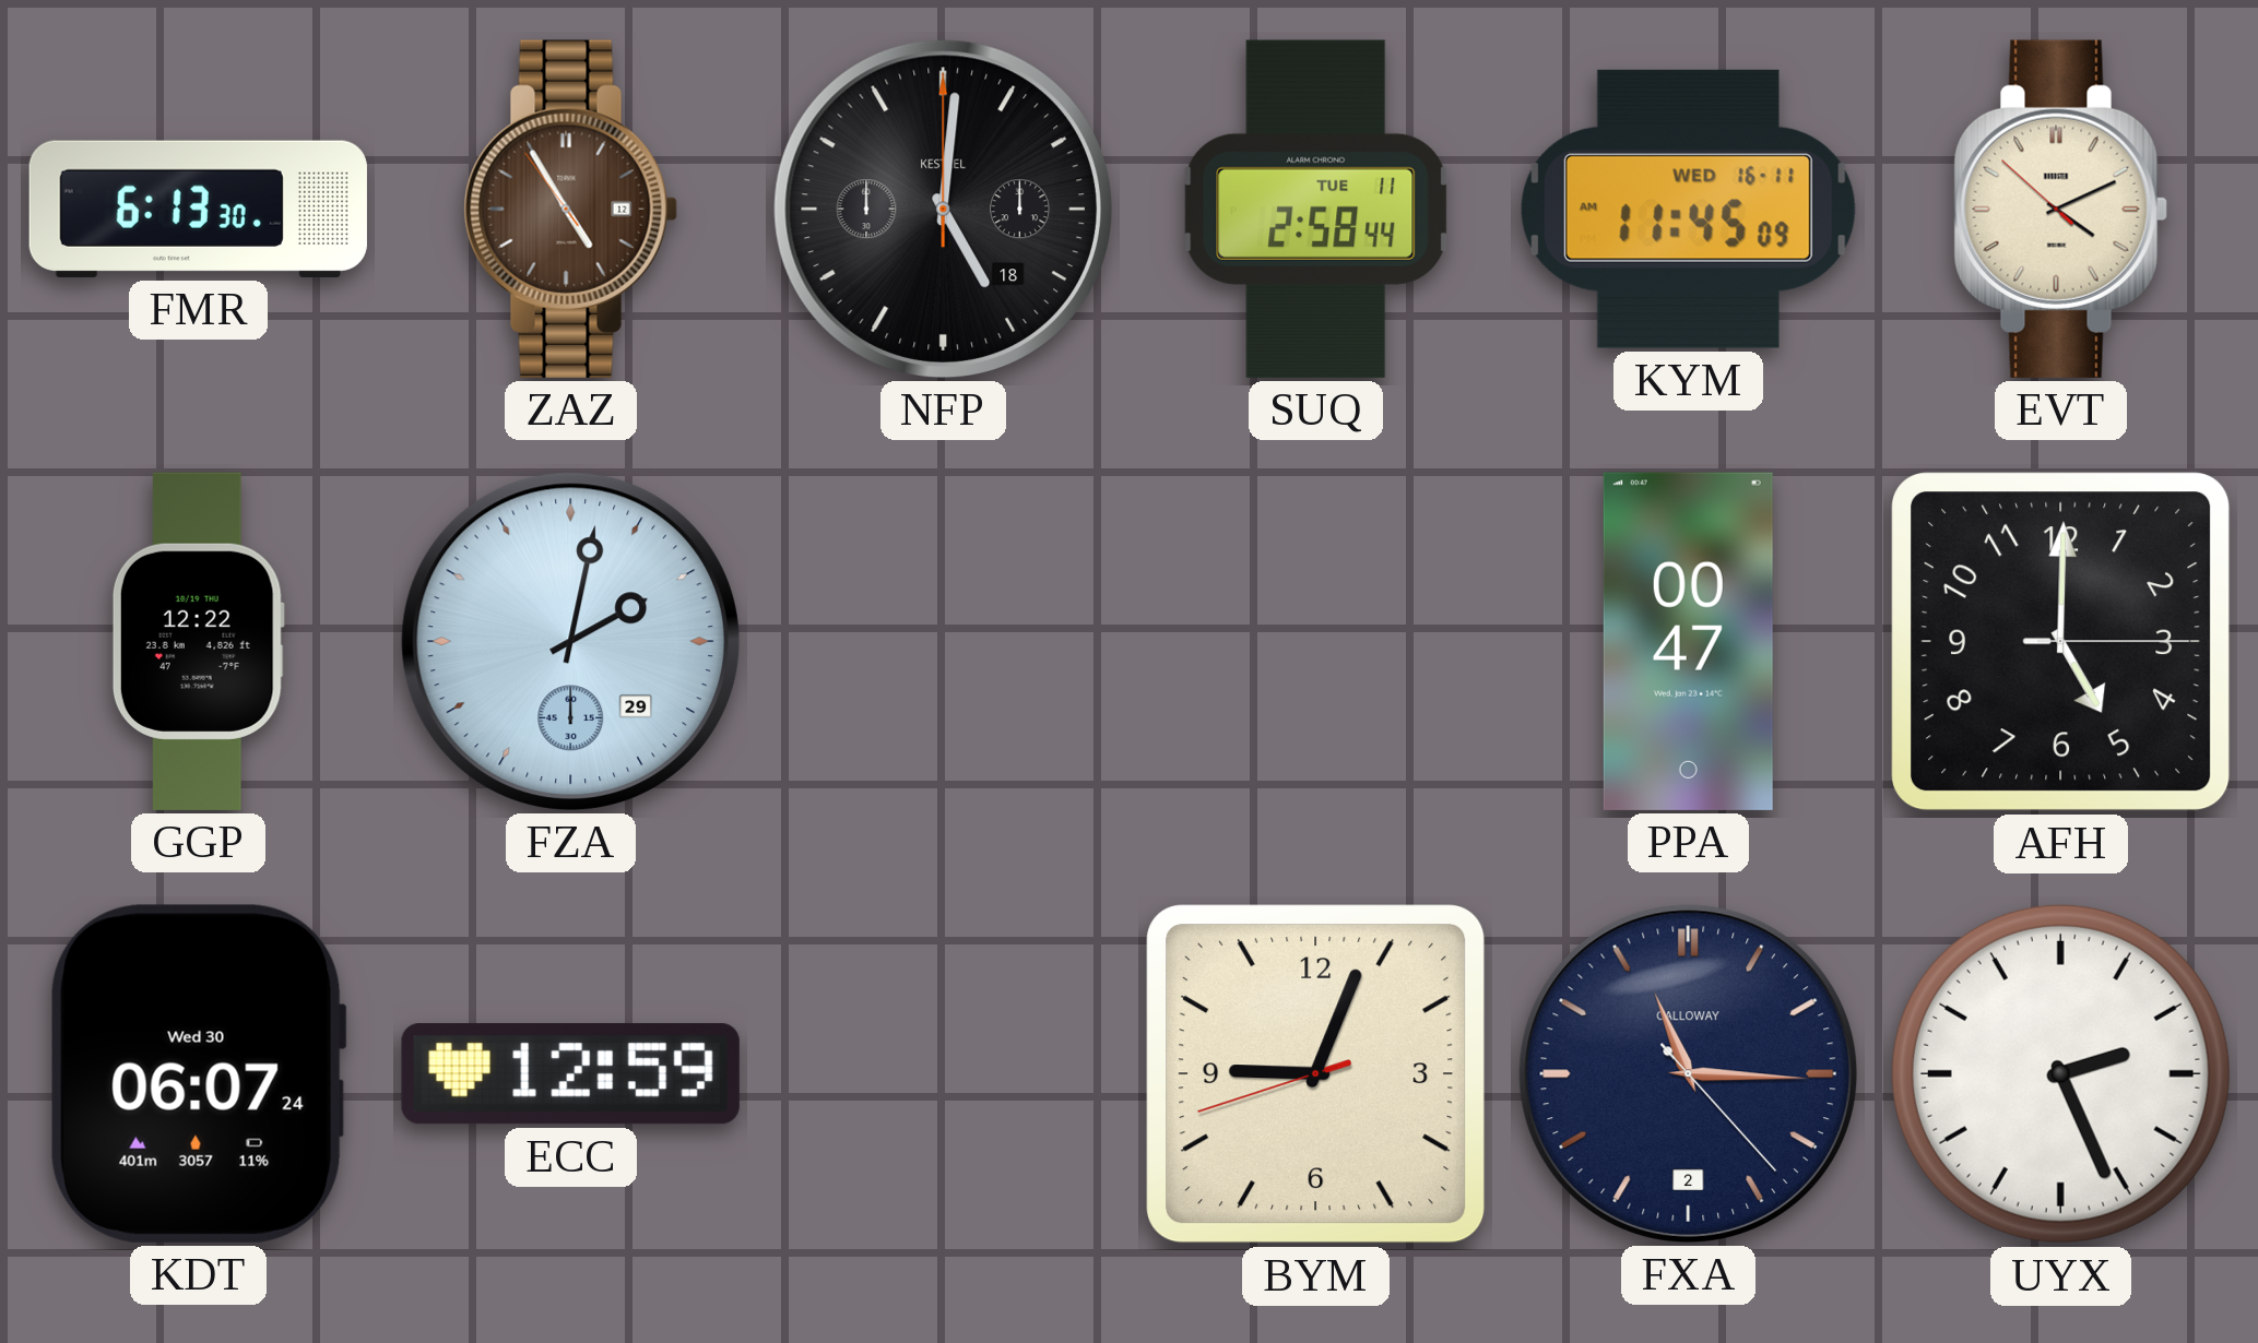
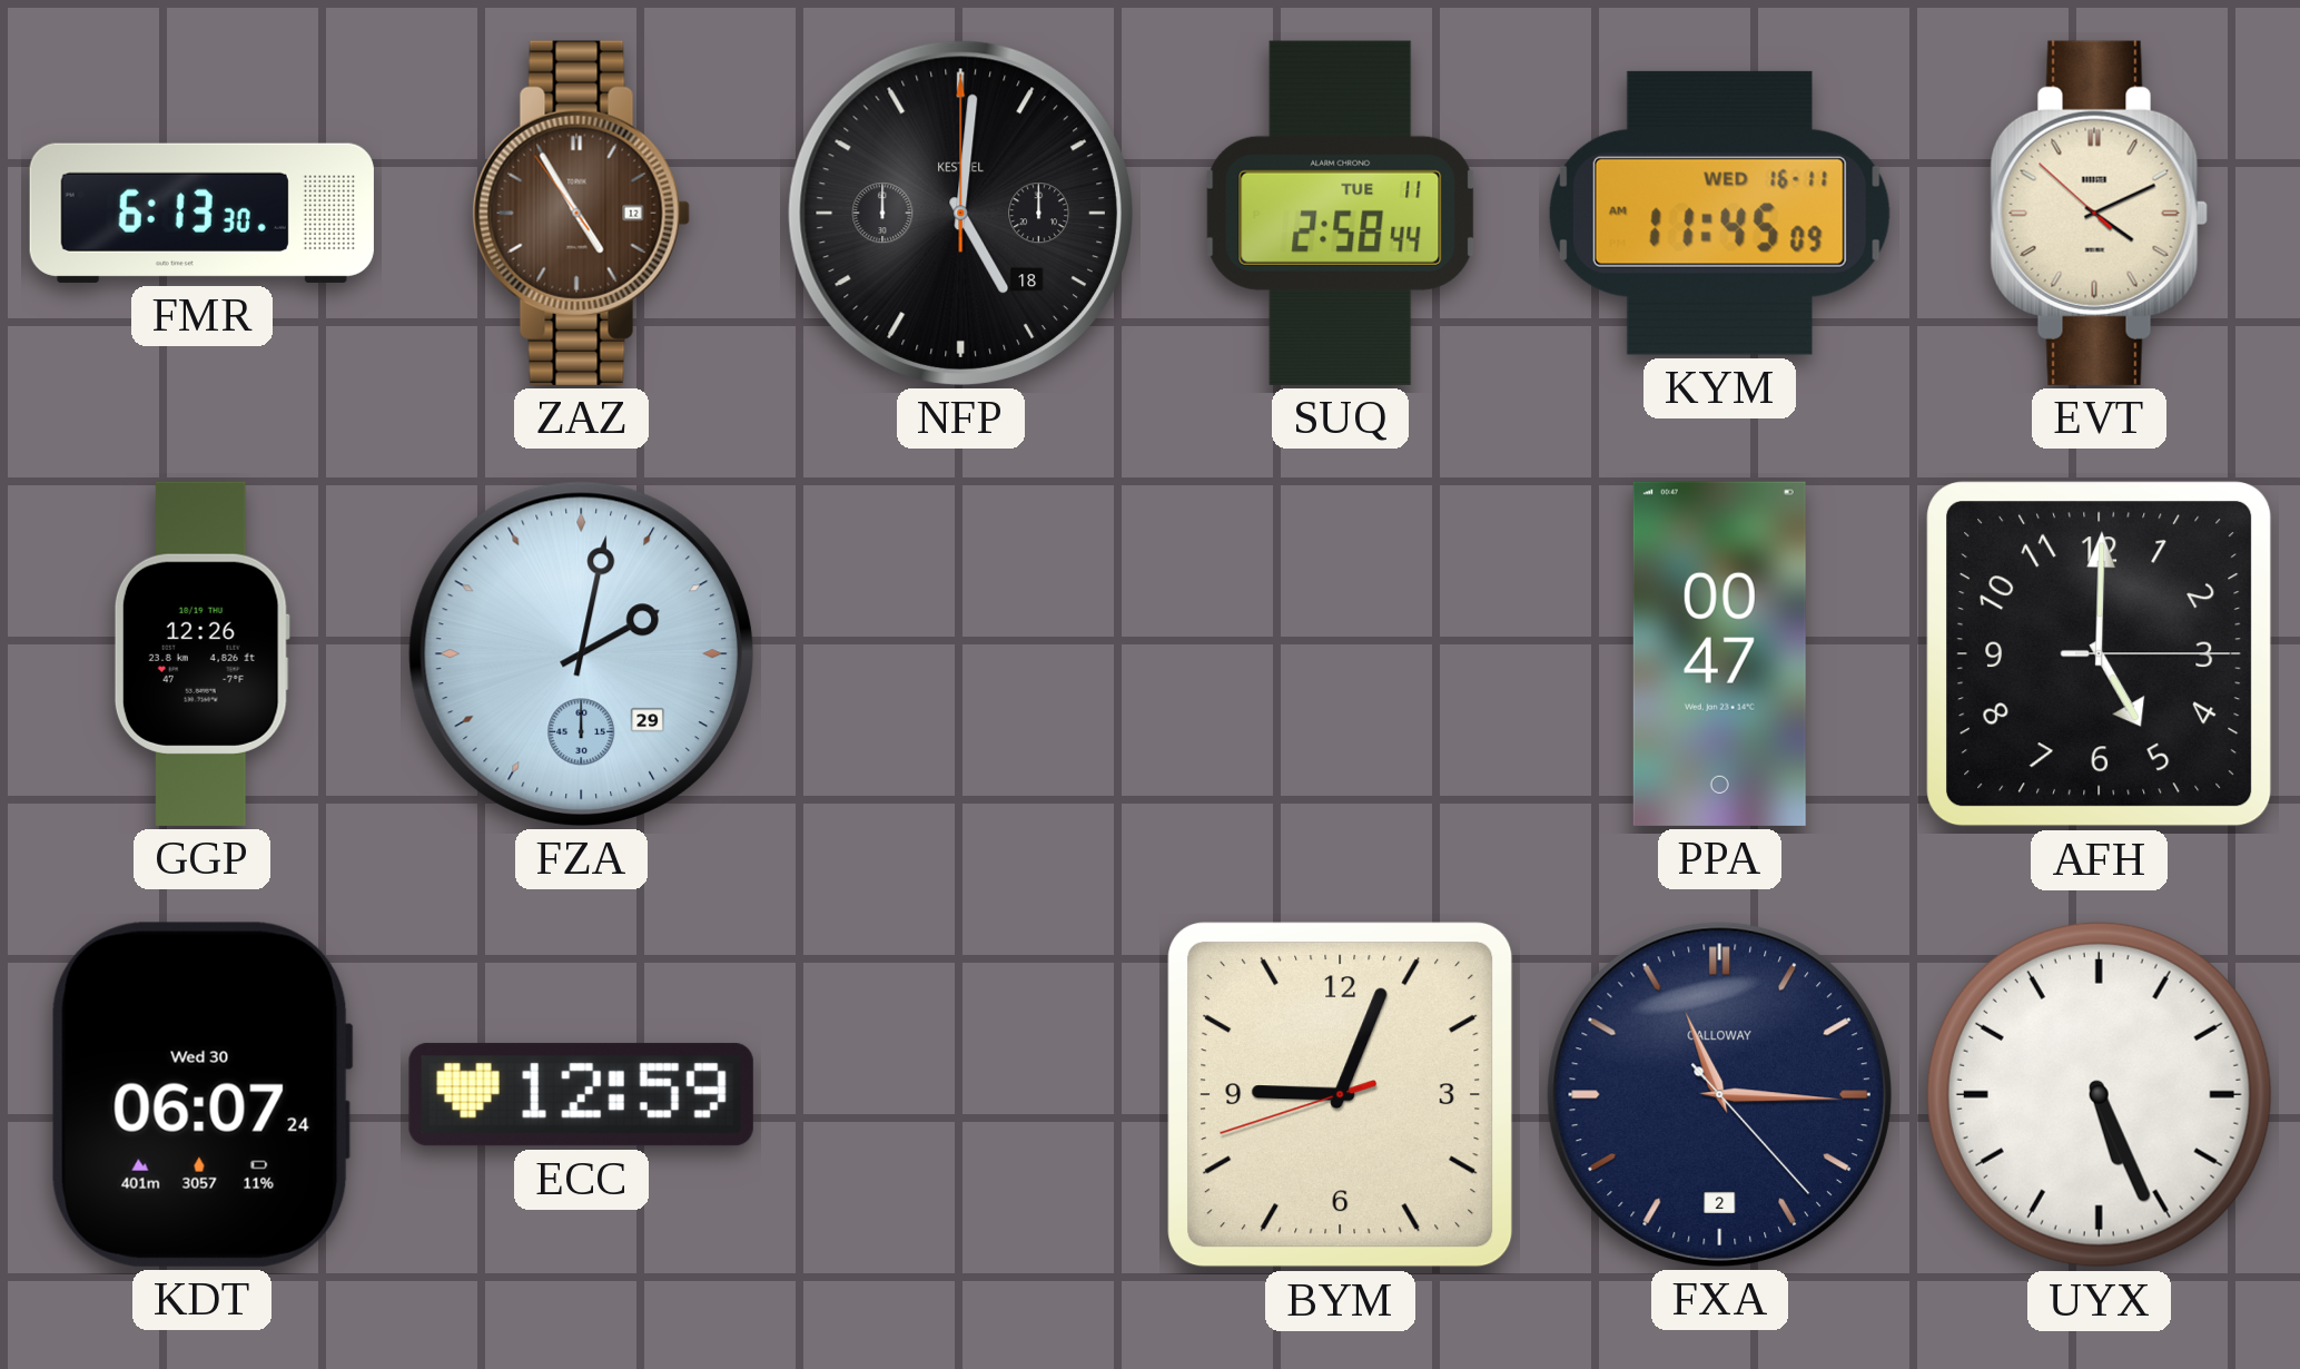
GGP: 12:22 -> 12:26 (201, 653)
UYX: 2:26 -> 5:26 (2099, 1094)
